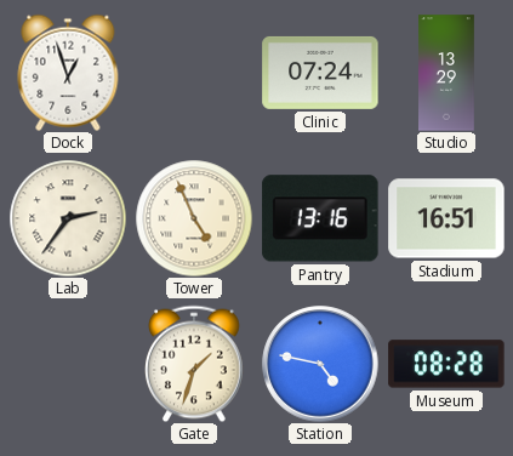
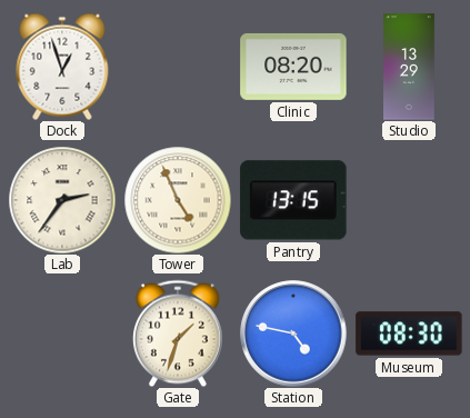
Clinic: 07:24 -> 08:20 (293, 67)
Pantry: 13:16 -> 13:15 (293, 200)
Stadium: 16:51 -> none (446, 218)
Museum: 08:28 -> 08:30 (409, 334)
